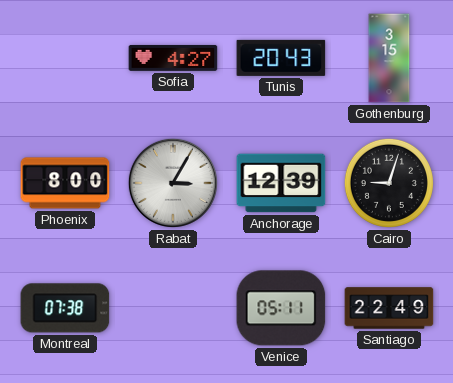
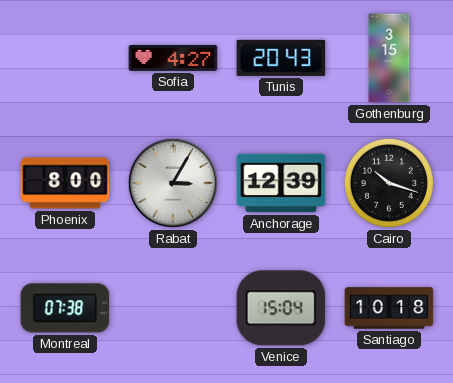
Cairo: 9:03 -> 10:18 (389, 183)
Venice: 05:11 -> 15:04 (281, 308)
Santiago: 22:49 -> 10:18 (389, 308)
